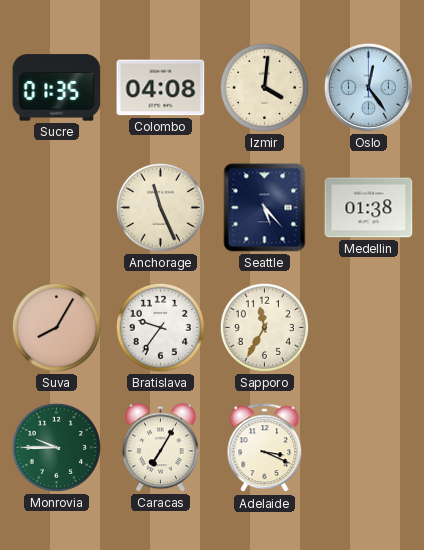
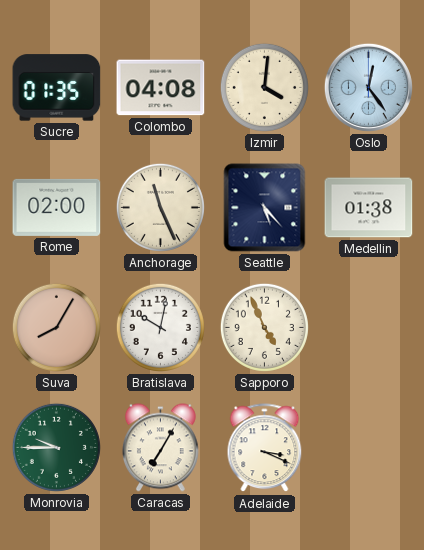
Rome: none -> 02:00 (57, 207)
Bratislava: 9:36 -> 10:02 (160, 327)
Sapporo: 11:35 -> 4:56 (264, 327)
